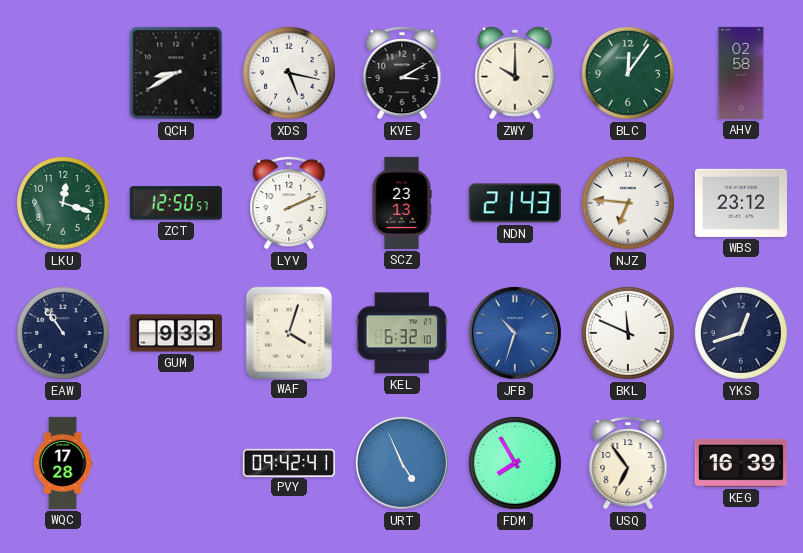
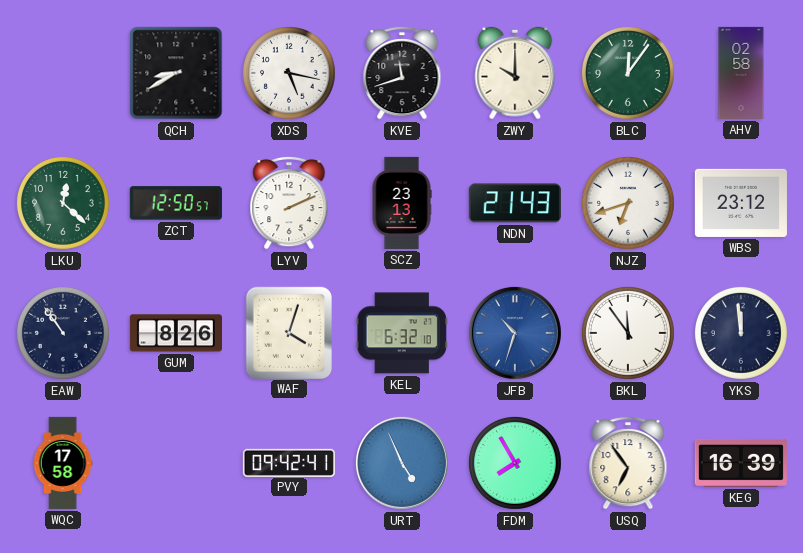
KVE: 3:10 -> 11:42 (402, 73)
LKU: 12:18 -> 12:22 (63, 203)
NJZ: 6:46 -> 6:42 (628, 203)
GUM: 9:33 -> 8:26 (176, 333)
BKL: 11:49 -> 11:54 (628, 333)
YKS: 12:42 -> 11:59 (741, 333)
WQC: 17:28 -> 17:58 (63, 463)
